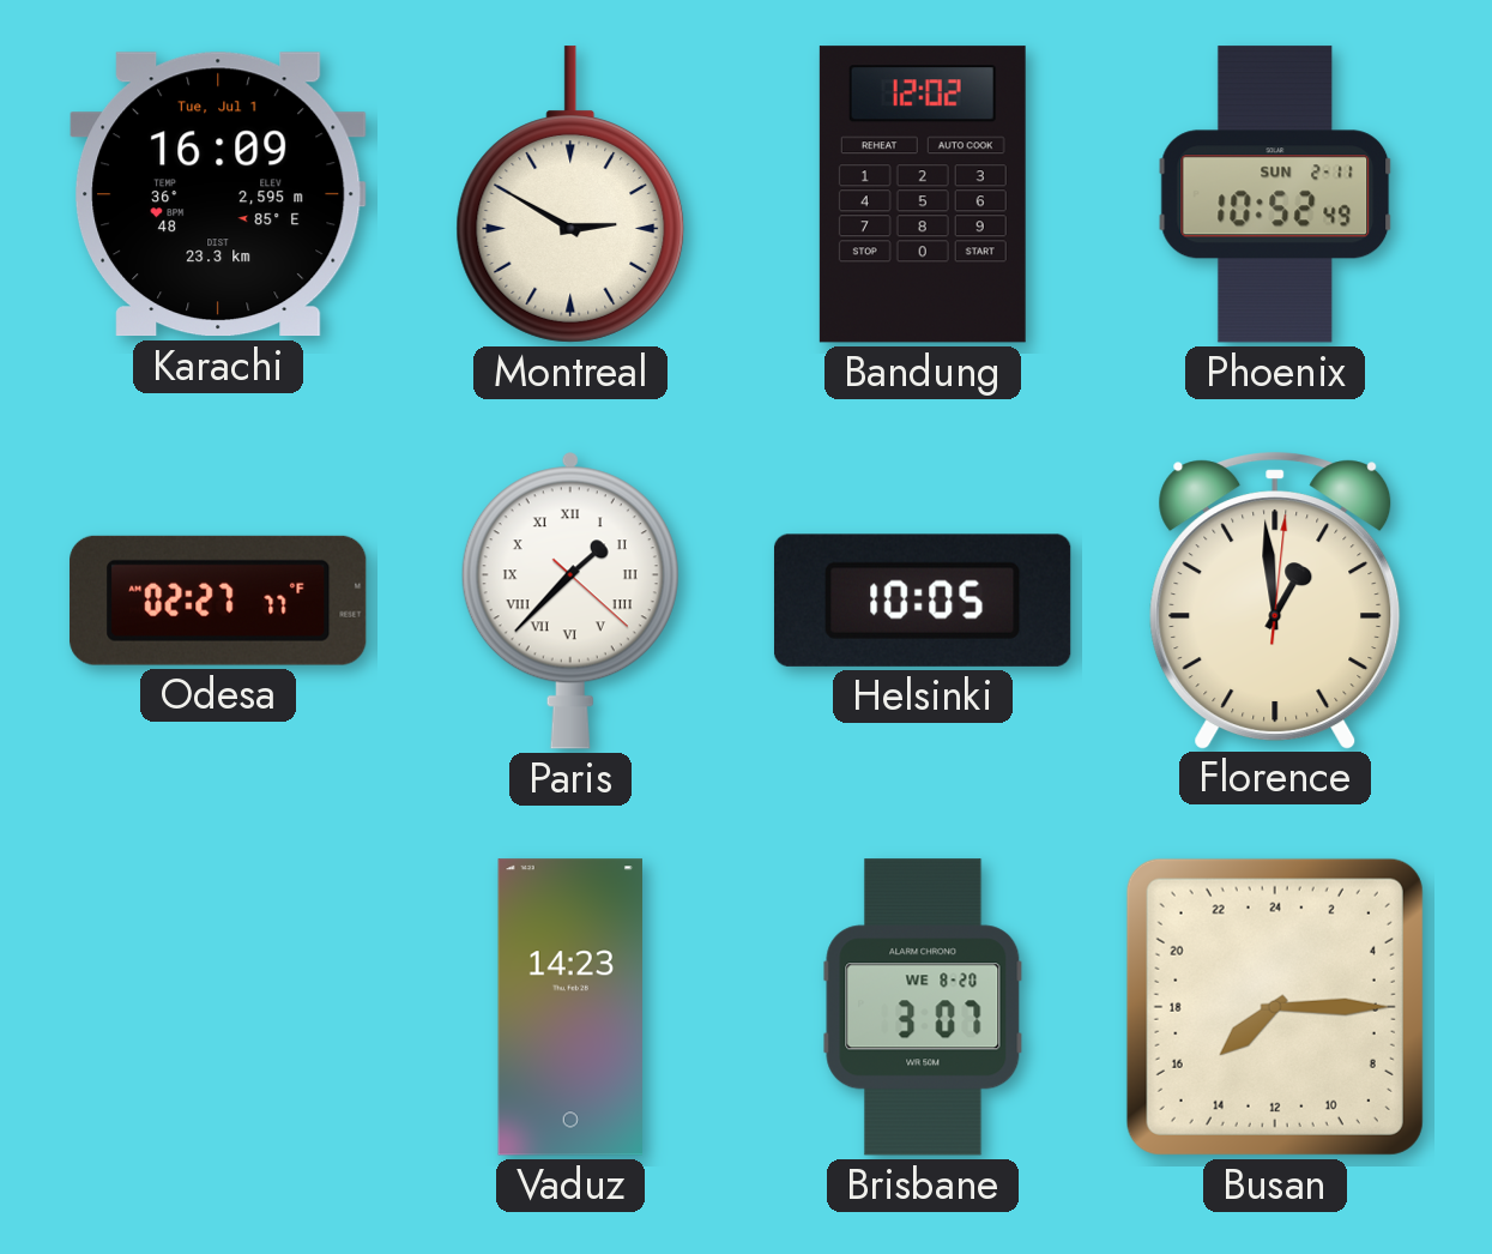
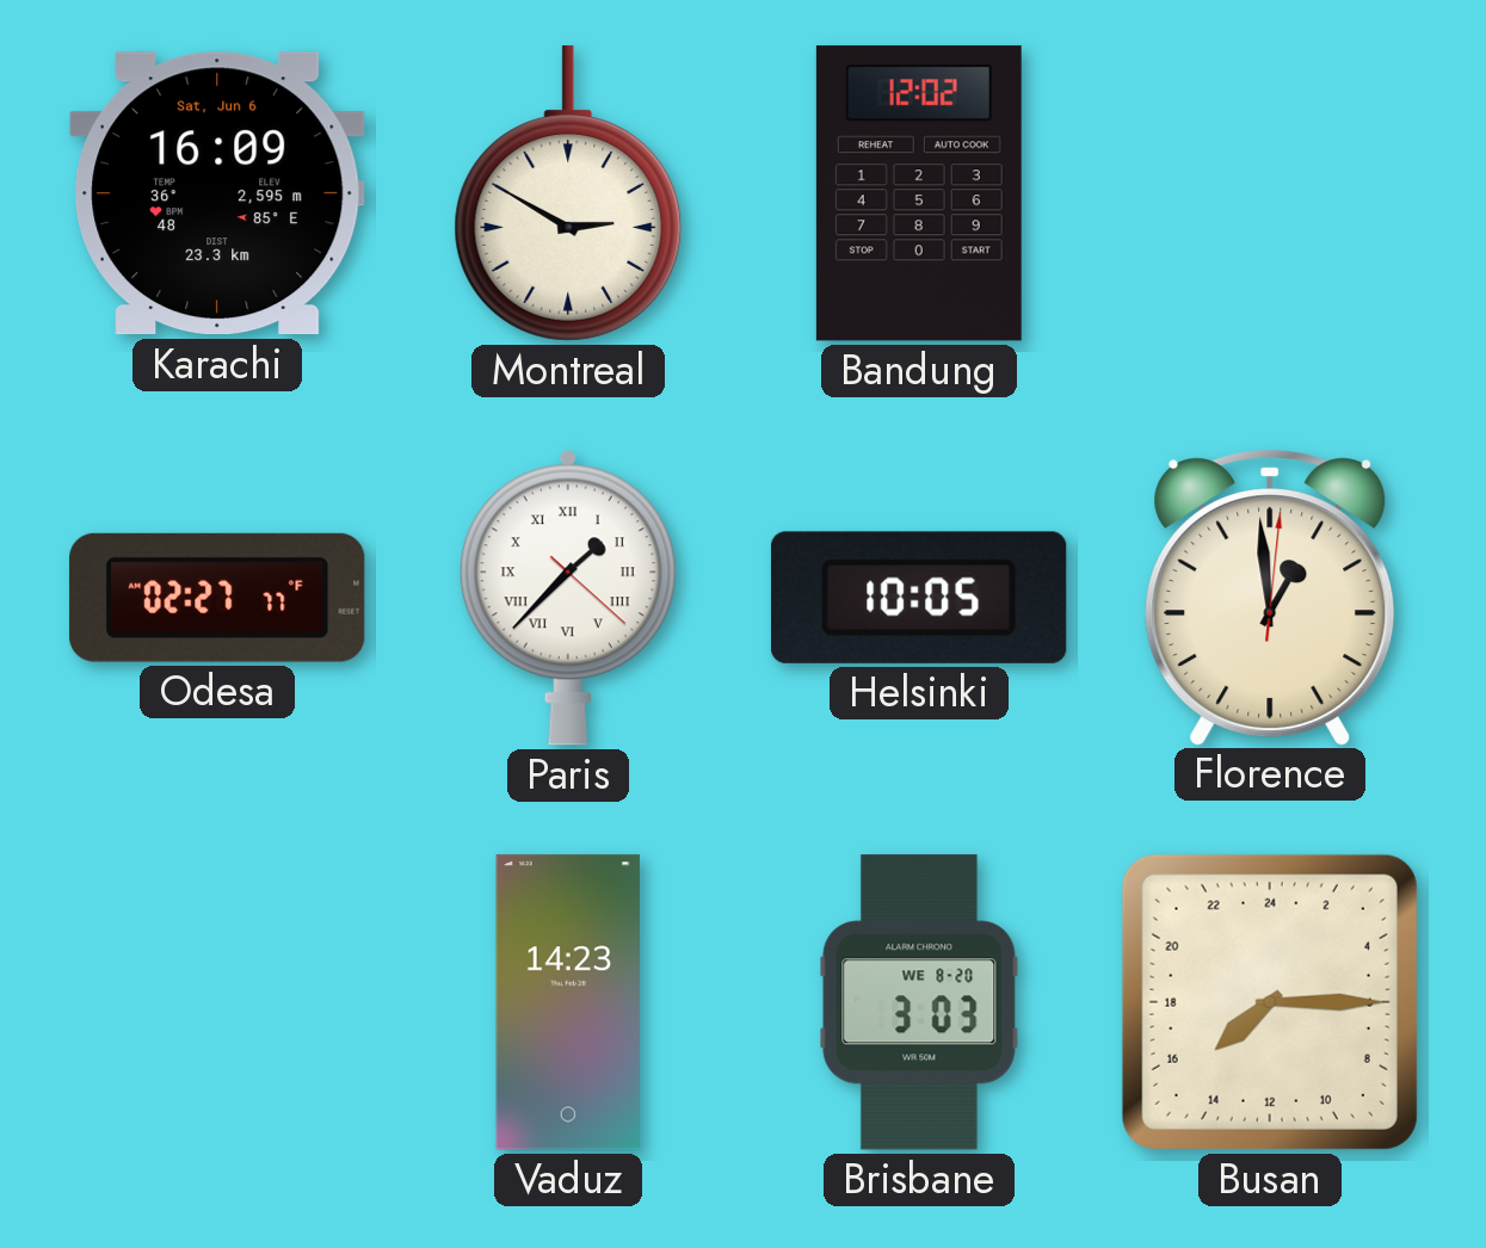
Karachi date: Tue, Jul 1 -> Sat, Jun 6 (217, 193)
Phoenix: 10:52 -> none (1275, 194)
Brisbane: 3:07 -> 3:03 (919, 1002)
